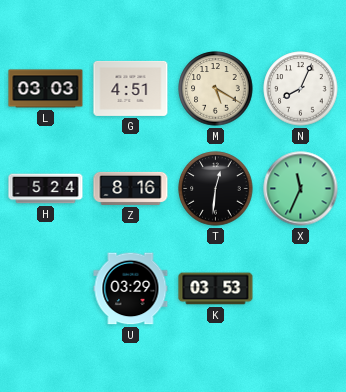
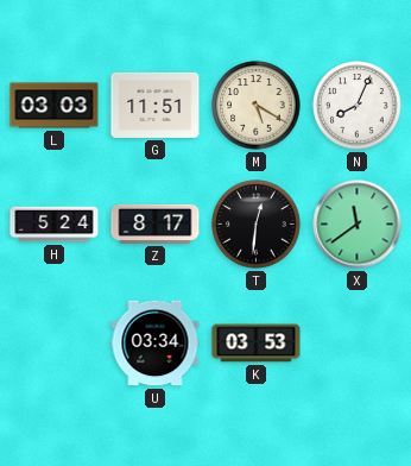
G: 4:51 -> 11:51 (156, 105)
Z: 8:16 -> 8:17 (156, 223)
X: 11:34 -> 11:39 (358, 225)
U: 03:29 -> 03:34 (156, 344)
